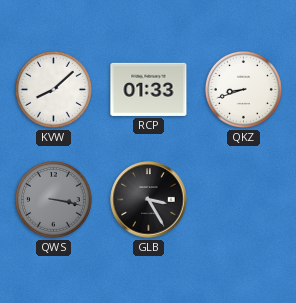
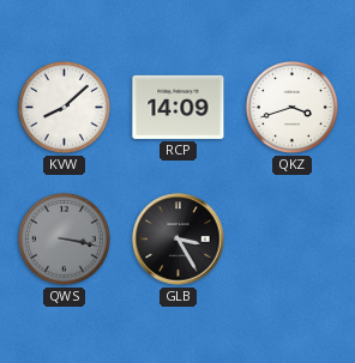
RCP: 01:33 -> 14:09 (179, 107)
QKZ: 8:42 -> 3:42 (291, 107)
